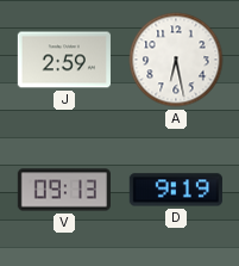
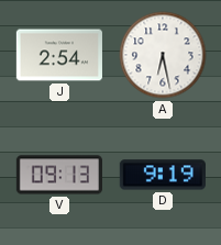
J: 2:59 -> 2:54 (58, 55)
